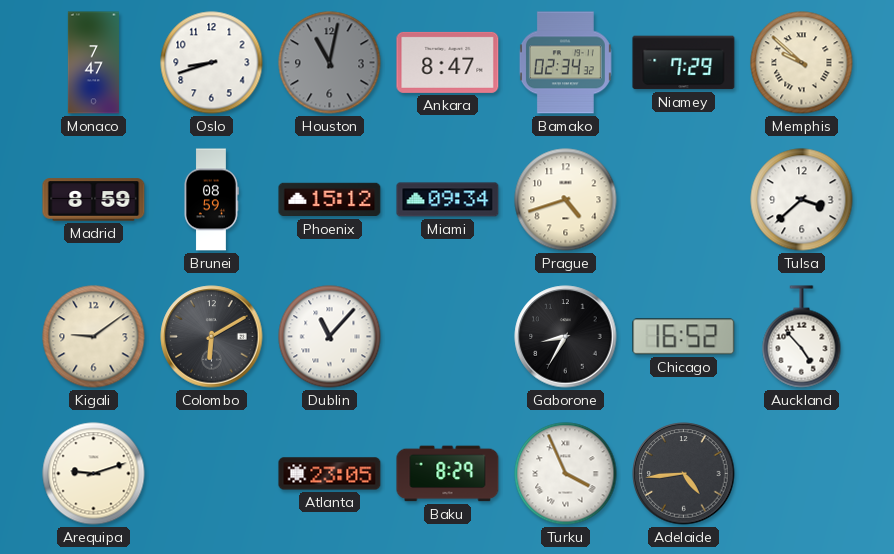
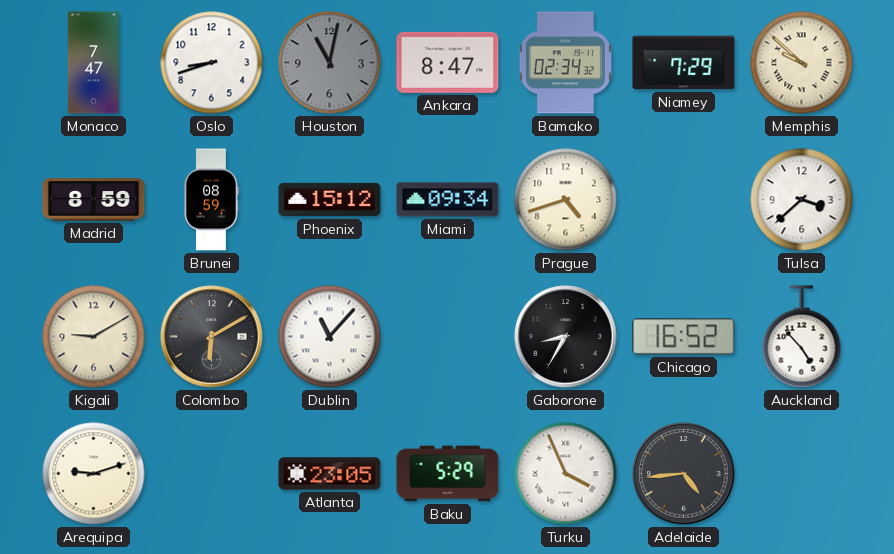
Kigali: 9:09 -> 9:10 (94, 337)
Baku: 8:29 -> 5:29 (448, 474)
